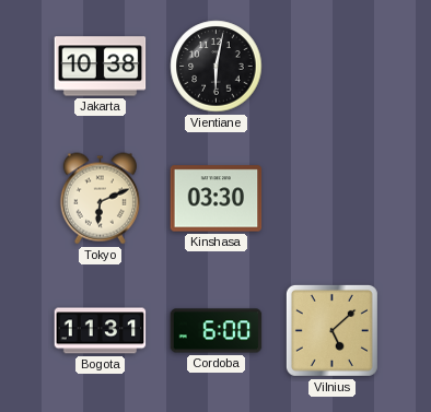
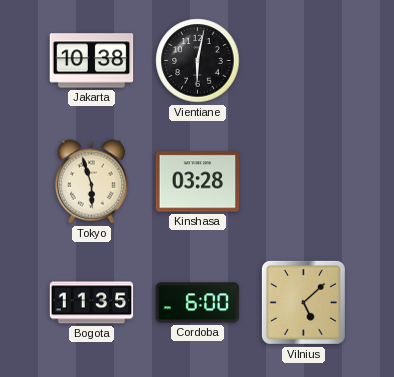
Tokyo: 6:11 -> 5:57 (91, 182)
Kinshasa: 03:30 -> 03:28 (198, 182)
Bogota: 11:31 -> 11:35 (92, 303)
